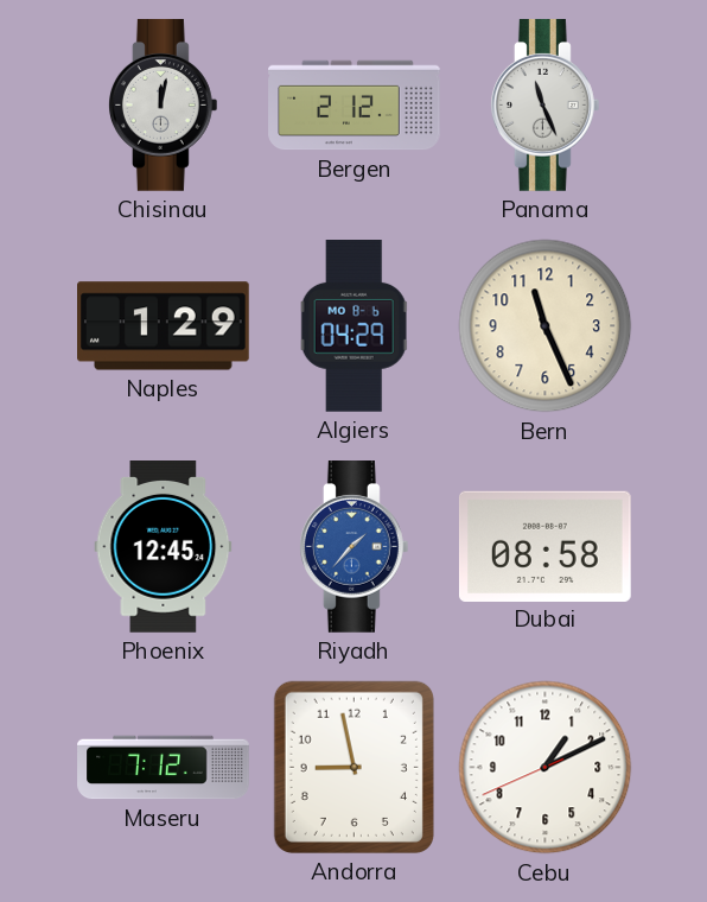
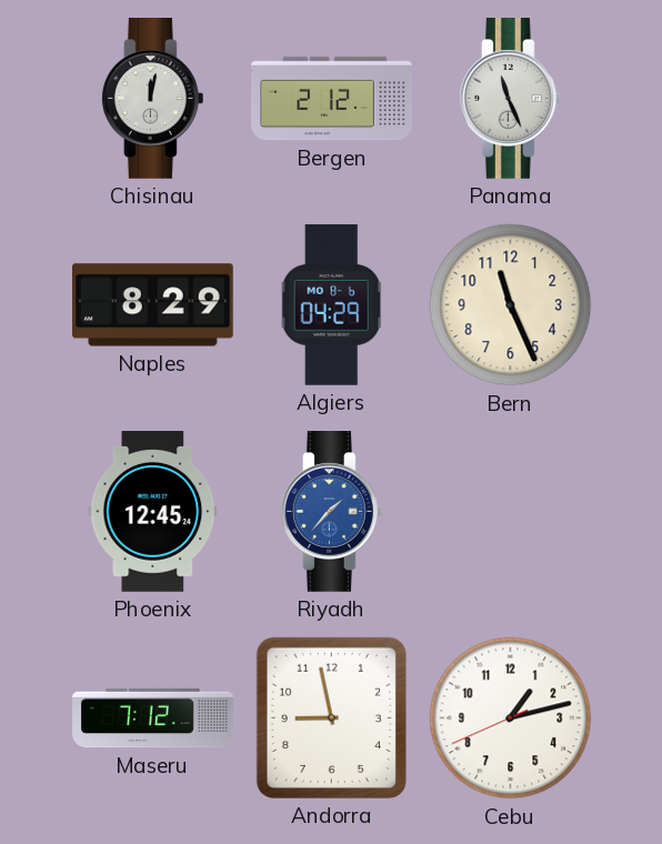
Naples: 1:29 -> 8:29 (153, 305)
Dubai: 08:58 -> none (544, 546)
Cebu: 1:10 -> 1:12 (511, 719)
